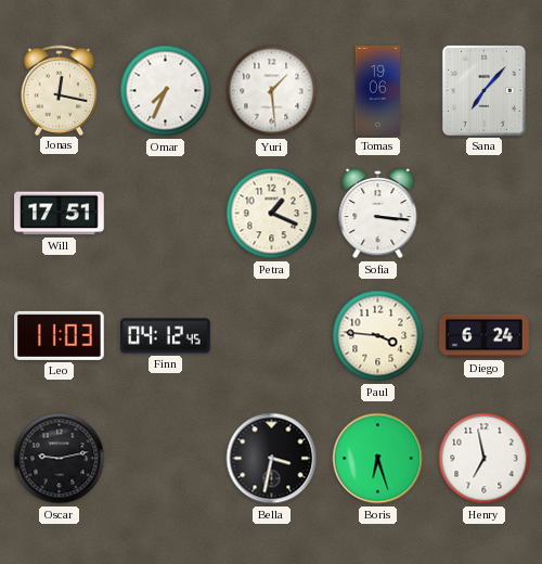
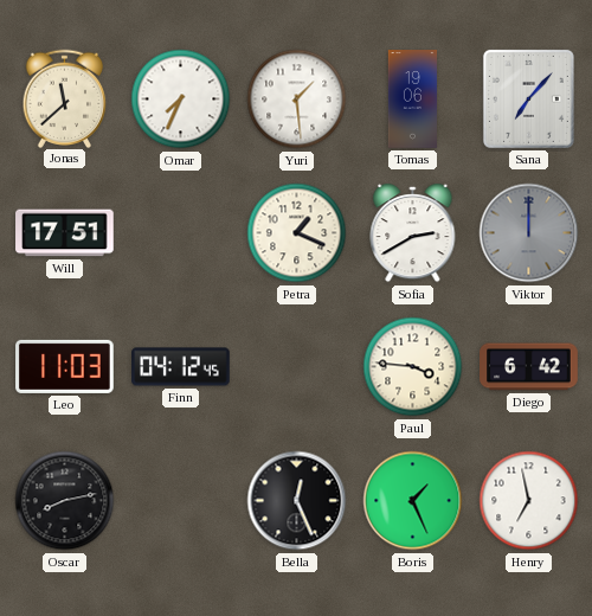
Jonas: 12:17 -> 11:38 (65, 98)
Sofia: 3:16 -> 2:40 (413, 233)
Viktor: none -> 12:00 (529, 233)
Diego: 6:24 -> 6:42 (529, 367)
Oscar: 9:13 -> 8:13 (65, 501)
Bella: 3:32 -> 12:26 (297, 501)
Boris: 6:27 -> 1:26 (413, 501)
